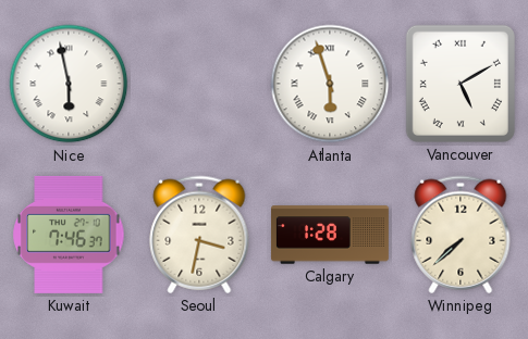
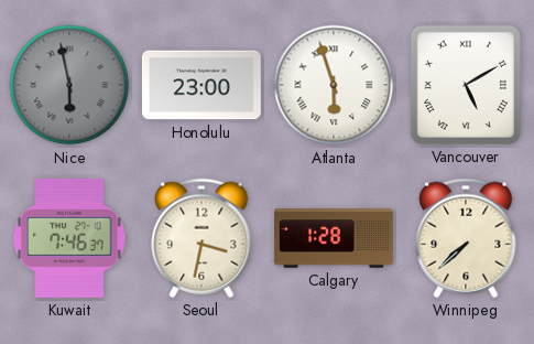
Nice dial: white -> grey (69, 85)
Honolulu: none -> 23:00 (201, 85)
